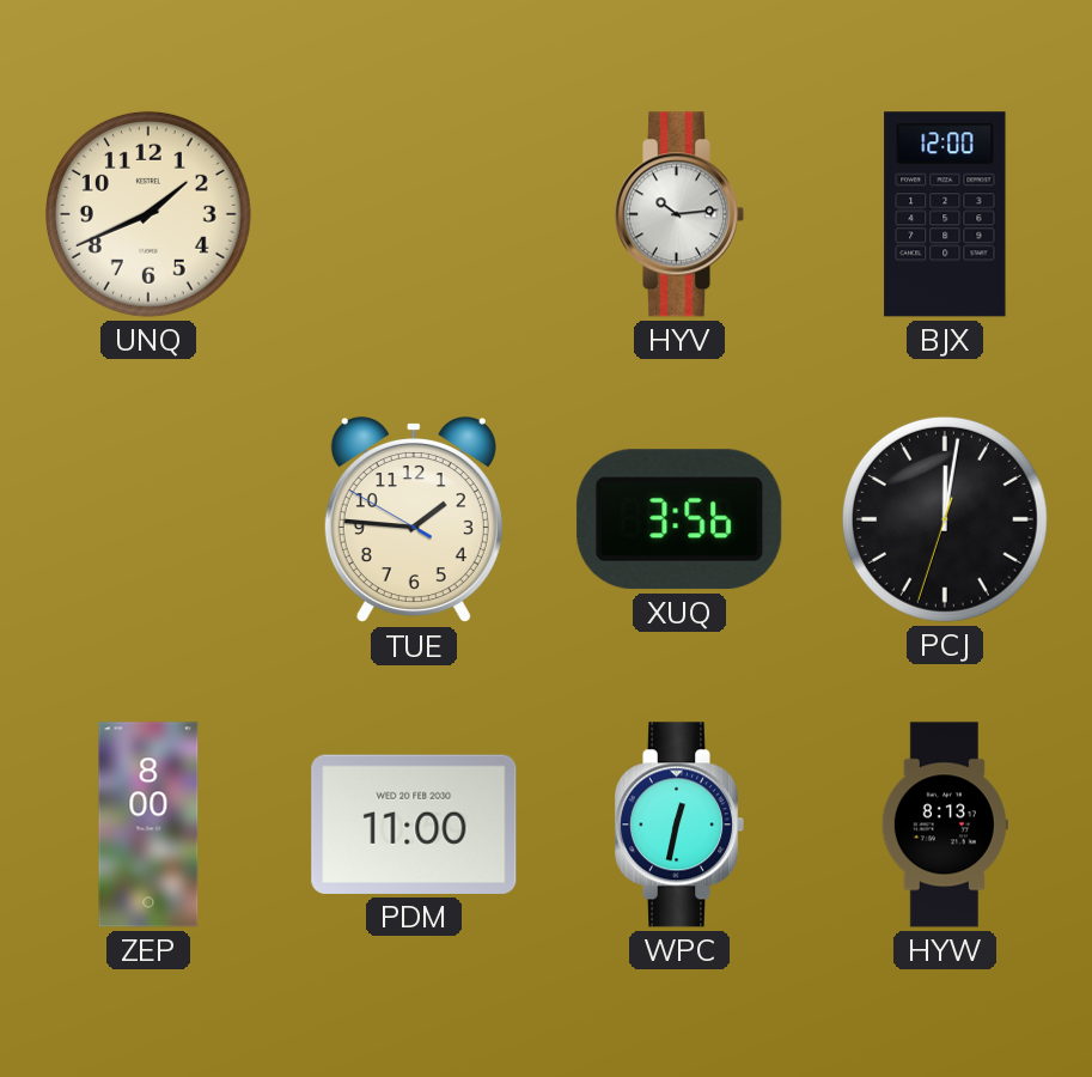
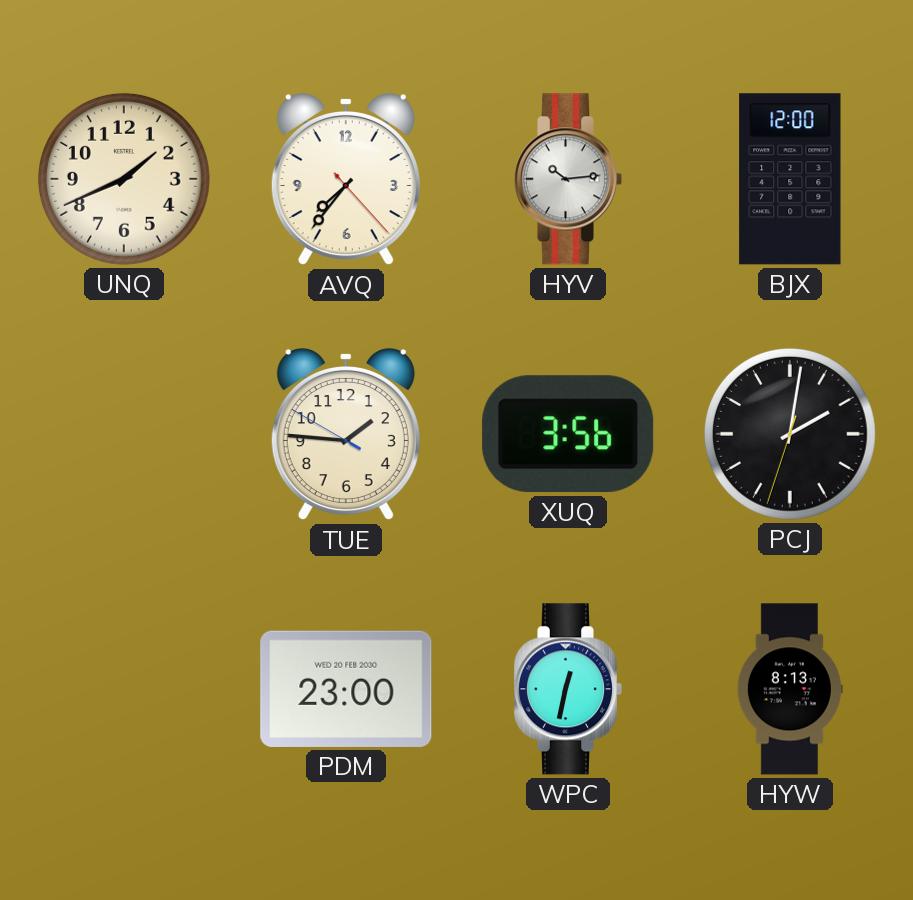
AVQ: none -> 7:36 (346, 179)
PCJ: 12:01 -> 2:01 (790, 434)
ZEP: 8:00 -> none (148, 825)
PDM: 11:00 -> 23:00 (346, 689)
